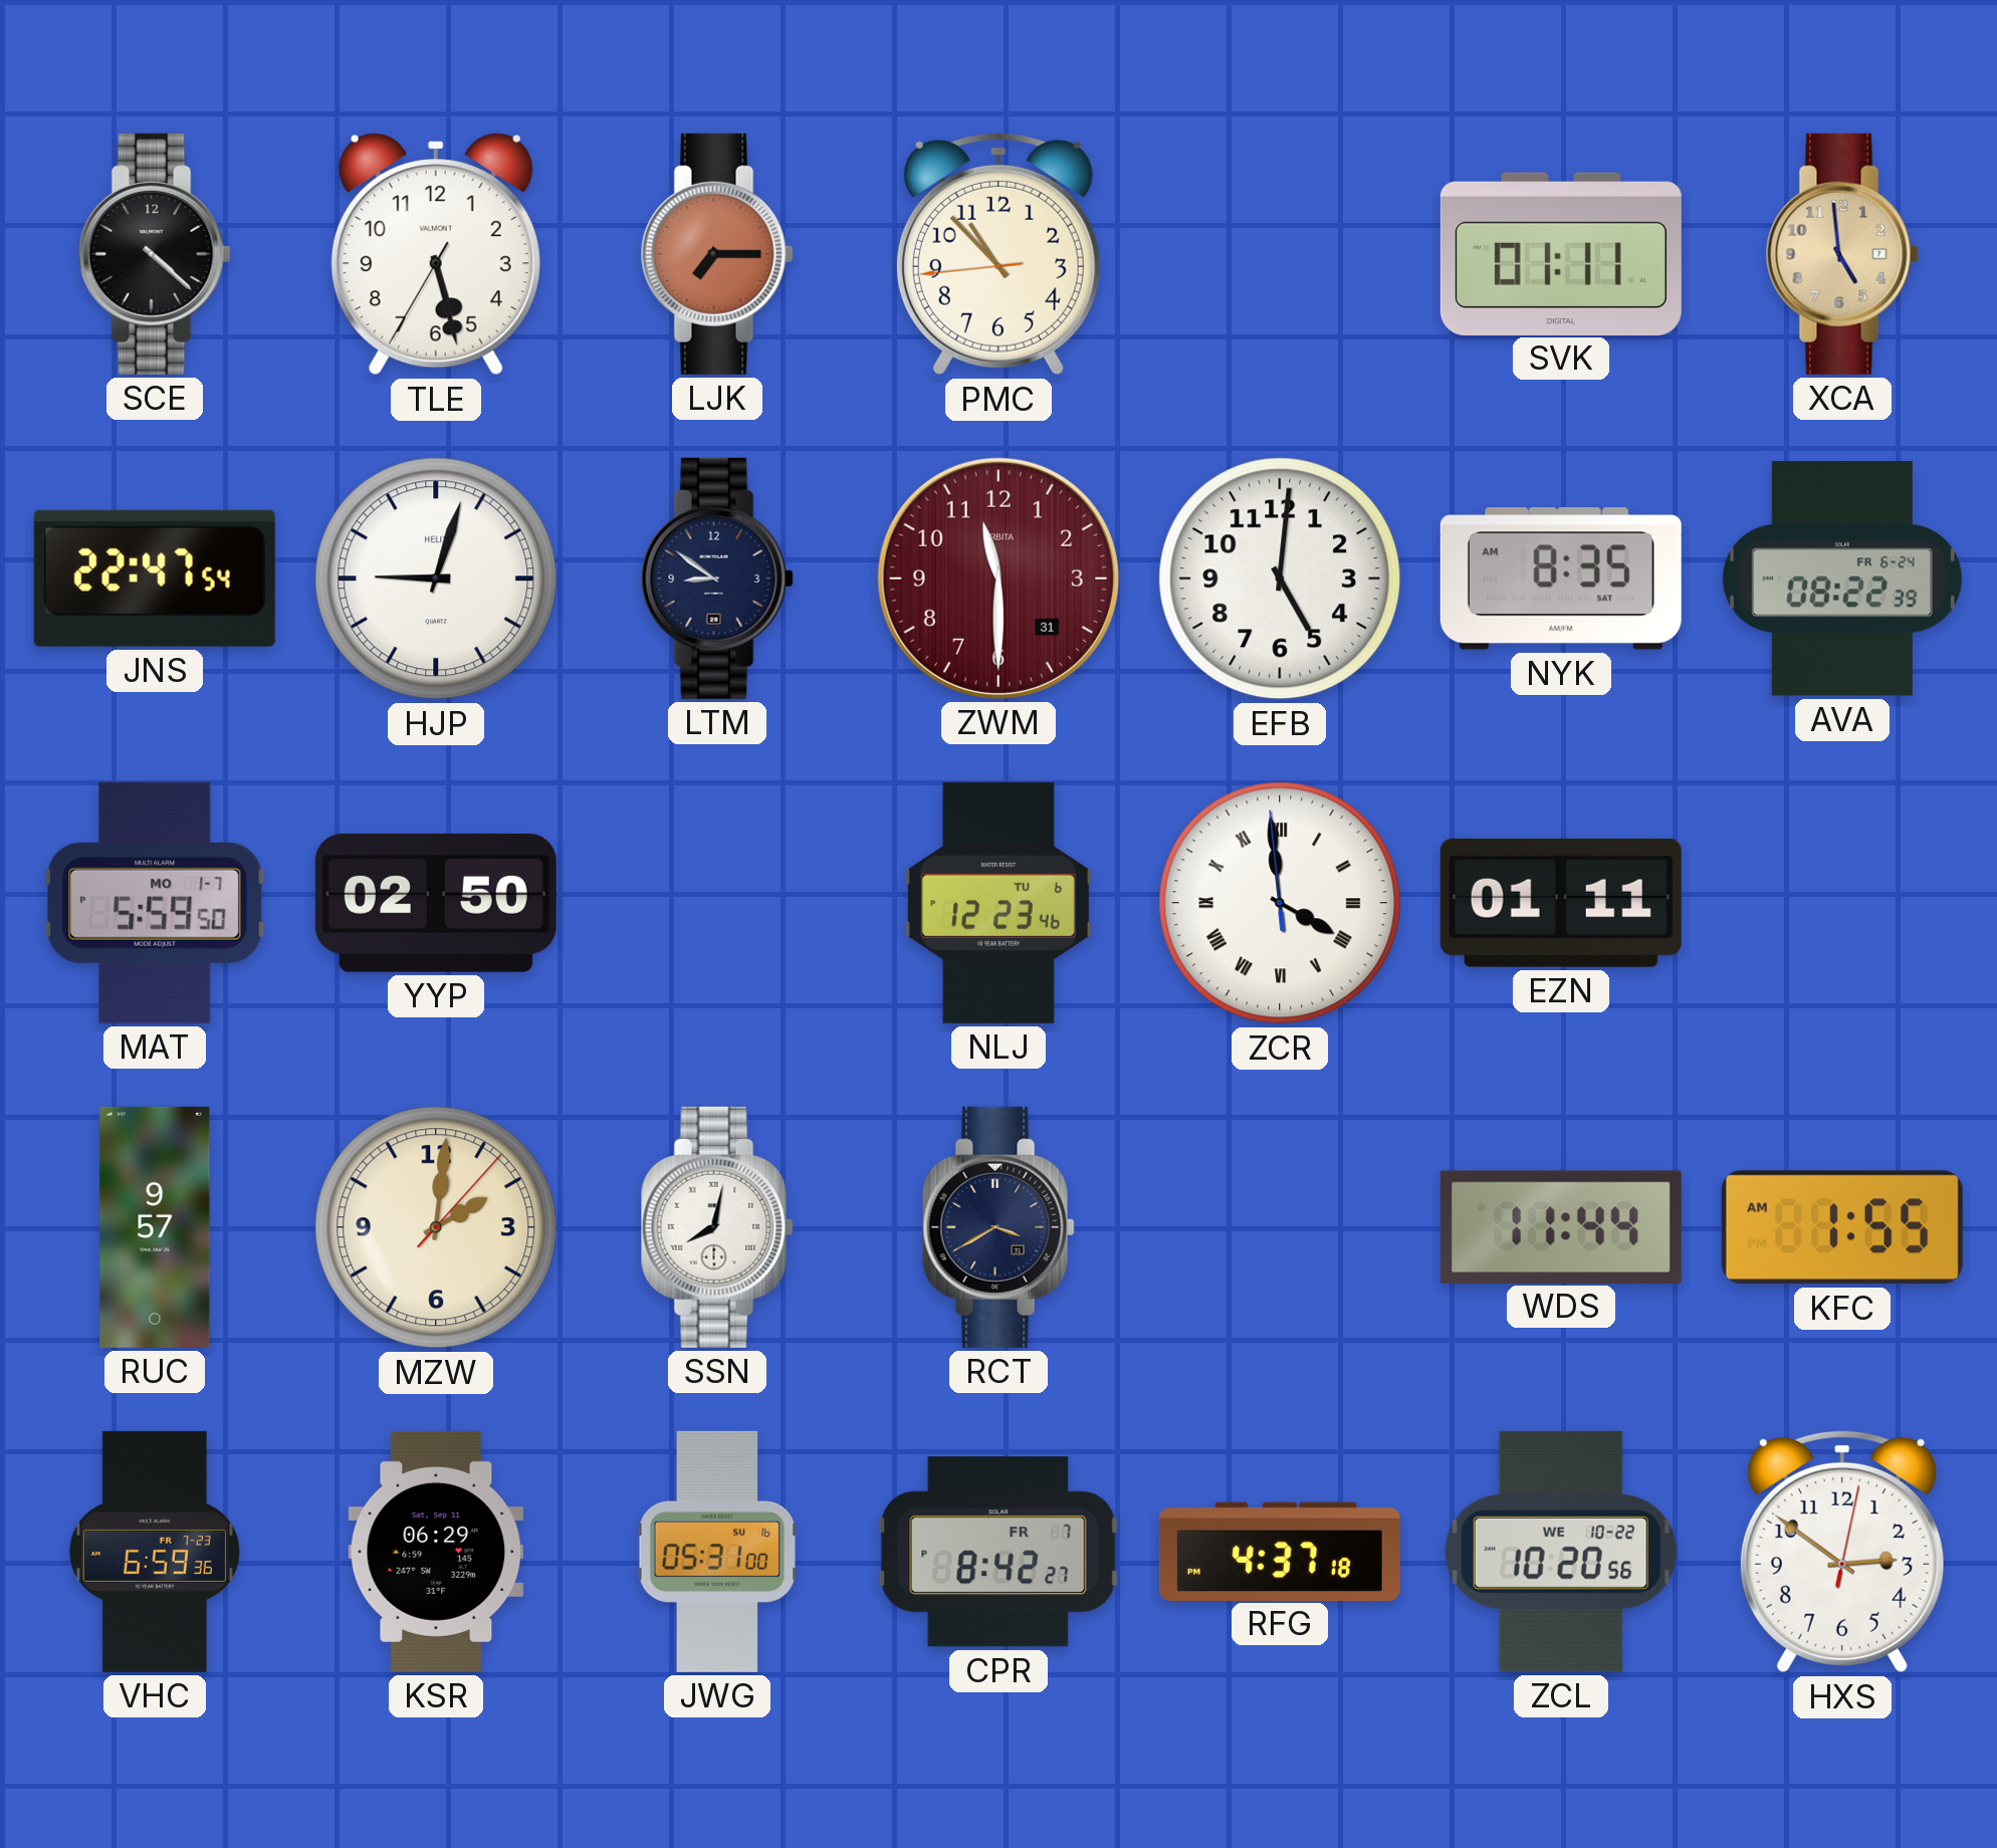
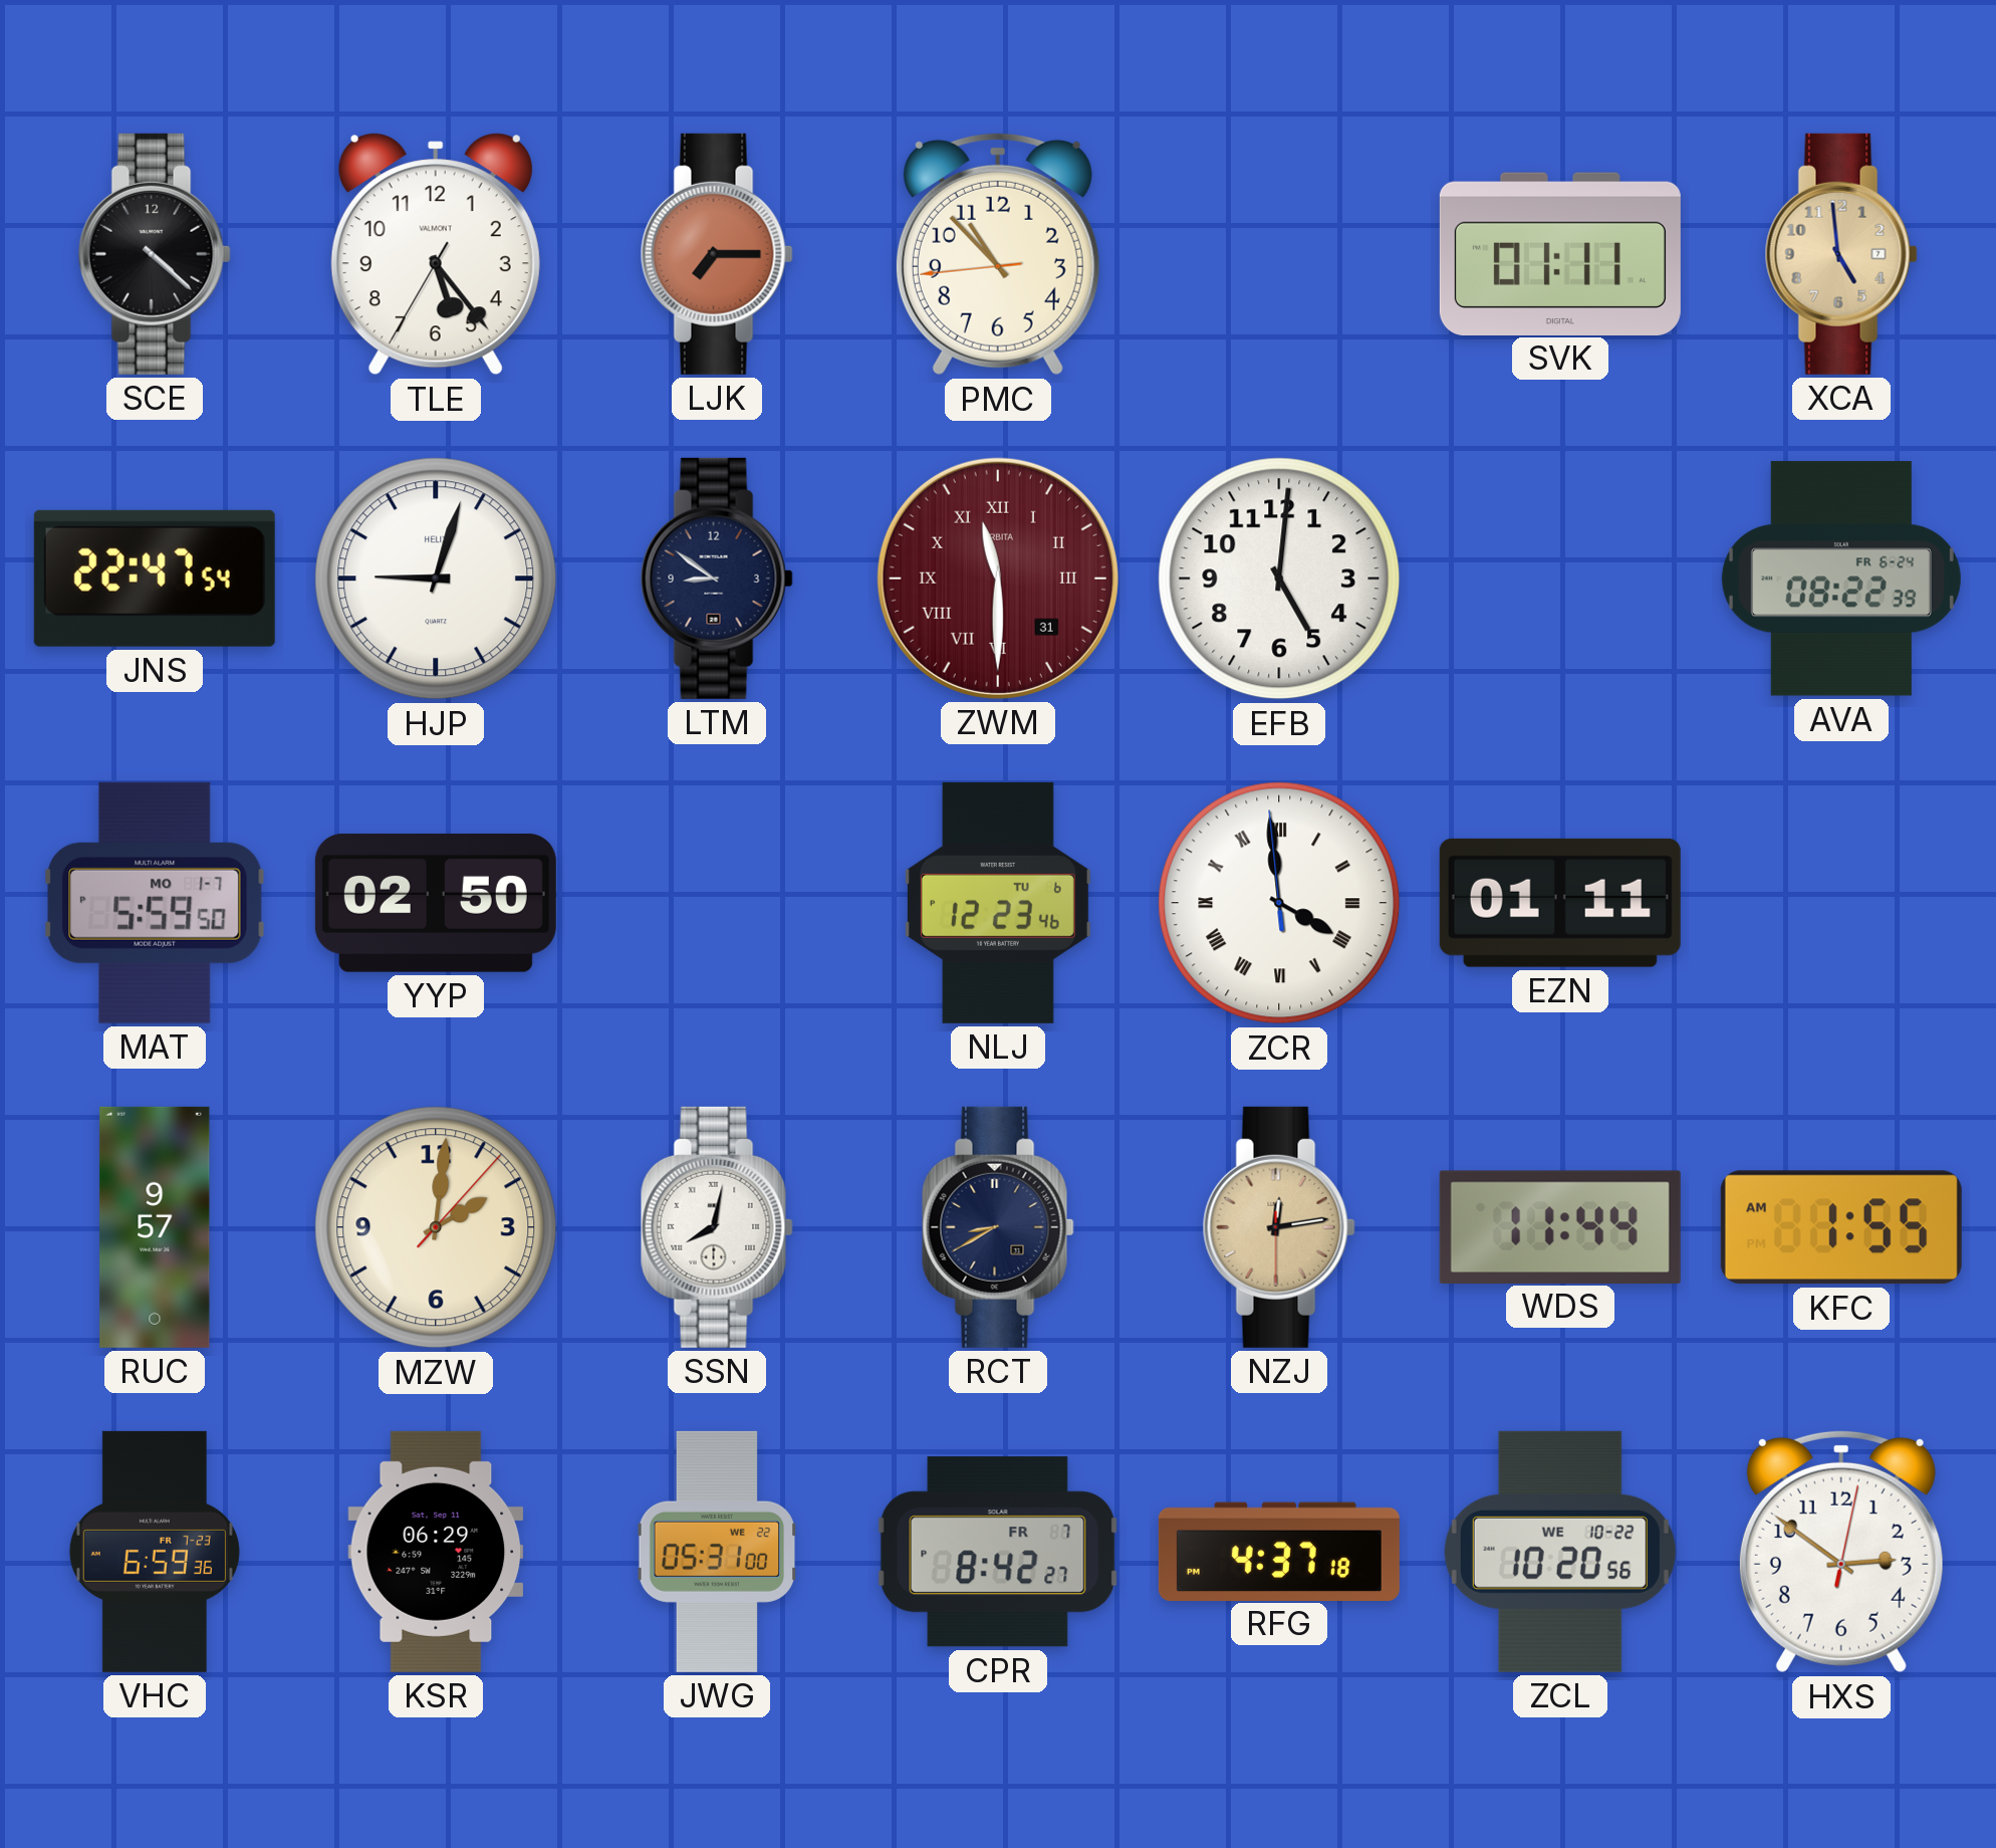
TLE: 5:27 -> 5:23 (436, 254)
ZWM numerals: Arabic -> Roman (998, 579)
NYK: 8:35 -> none (1561, 579)
RCT: 3:40 -> 8:40 (998, 1227)
NZJ: none -> 12:13 (1279, 1227)
JWG date: SU 16 -> WE 22 (717, 1552)
